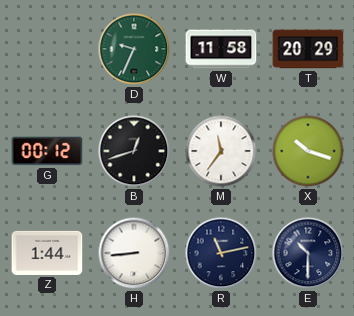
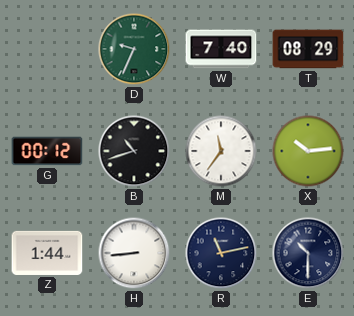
W: 11:58 -> 7:40 (221, 49)
T: 20:29 -> 08:29 (308, 49)
B: 12:42 -> 10:42 (134, 151)
X: 10:18 -> 10:14 (308, 151)
